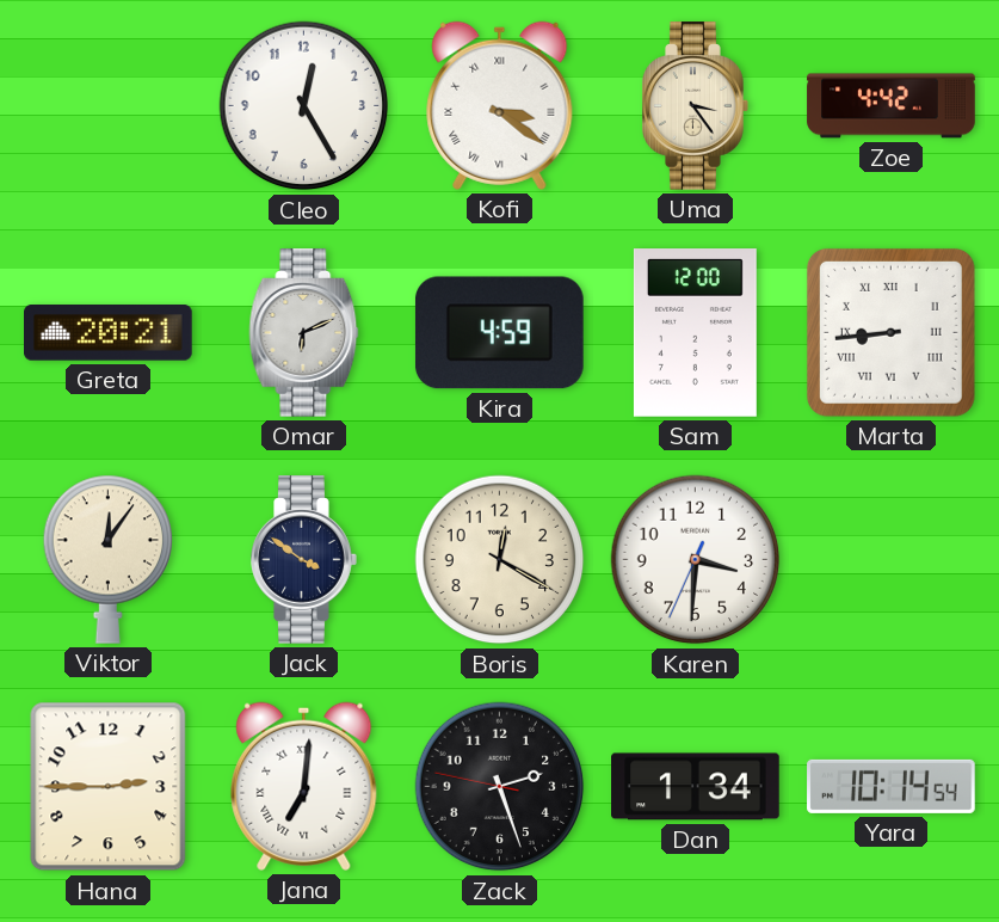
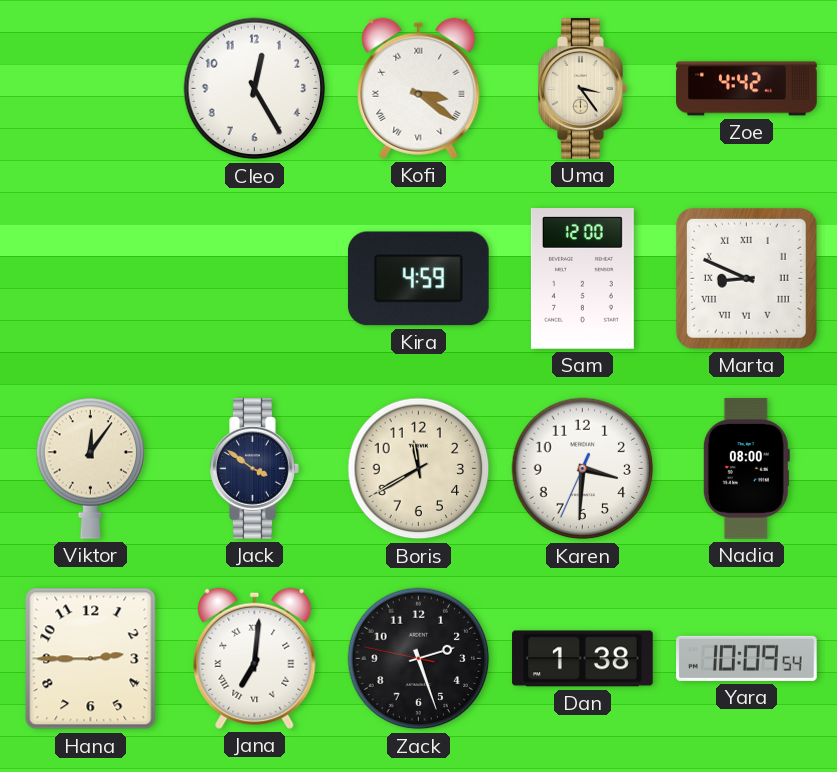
Greta: 20:21 -> none (109, 333)
Omar: 6:11 -> none (304, 333)
Marta: 8:44 -> 8:49 (746, 278)
Boris: 12:20 -> 11:40 (419, 469)
Nadia: none -> 08:00 (746, 469)
Dan: 1:34 -> 1:38 (583, 659)
Yara: 10:14 -> 10:09 (747, 658)
